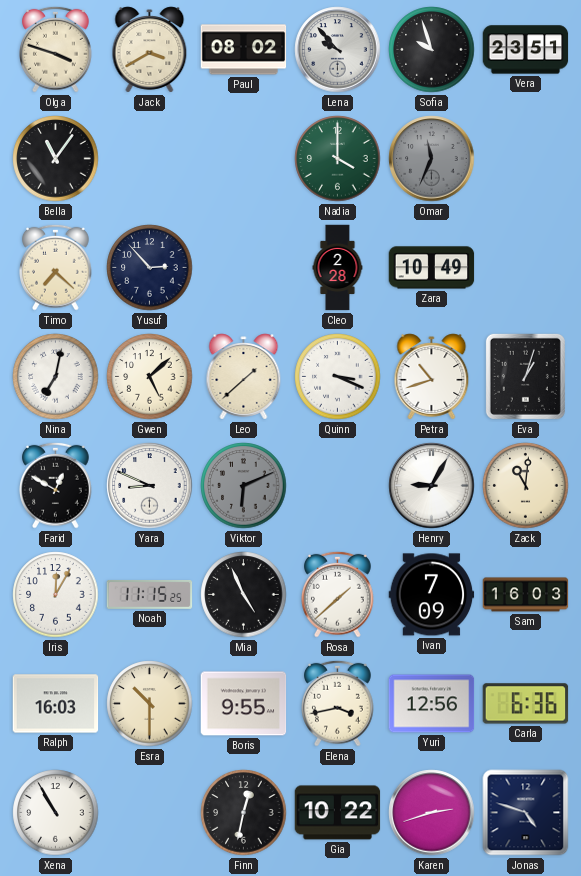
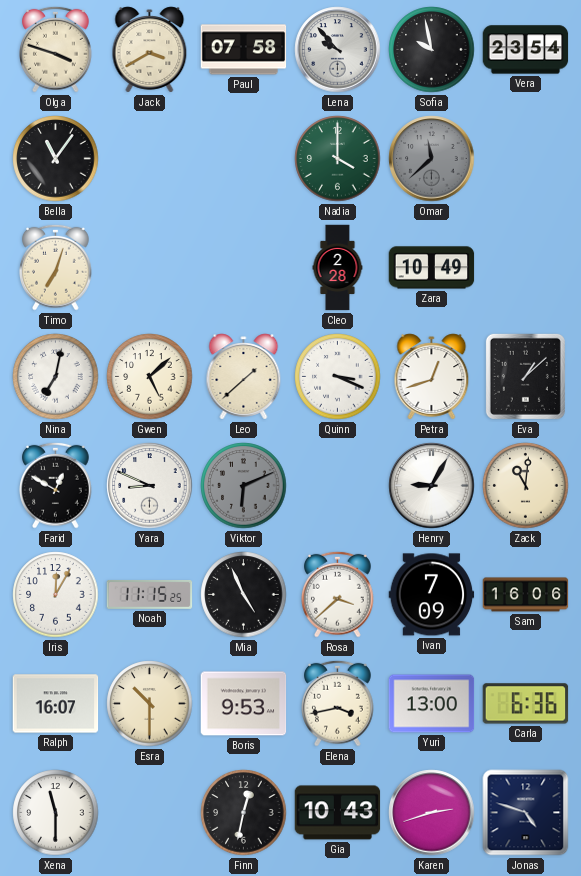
Paul: 08:02 -> 07:58 (244, 50)
Sofia: 9:57 -> 9:58 (432, 50)
Vera: 23:51 -> 23:54 (526, 50)
Omar: 11:34 -> 11:38 (432, 159)
Timo: 7:22 -> 7:03 (56, 267)
Yusuf: 2:53 -> none (150, 268)
Petra: 10:42 -> 12:42 (432, 377)
Eva: 1:03 -> 1:08 (525, 376)
Rosa: 1:38 -> 3:38 (338, 594)
Sam: 16:03 -> 16:06 (526, 595)
Ralph: 16:03 -> 16:07 (56, 704)
Boris: 9:55 -> 9:53 (244, 704)
Yuri: 12:56 -> 13:00 (432, 704)
Xena: 10:55 -> 11:30 (56, 813)
Gia: 10:22 -> 10:43 (338, 813)
